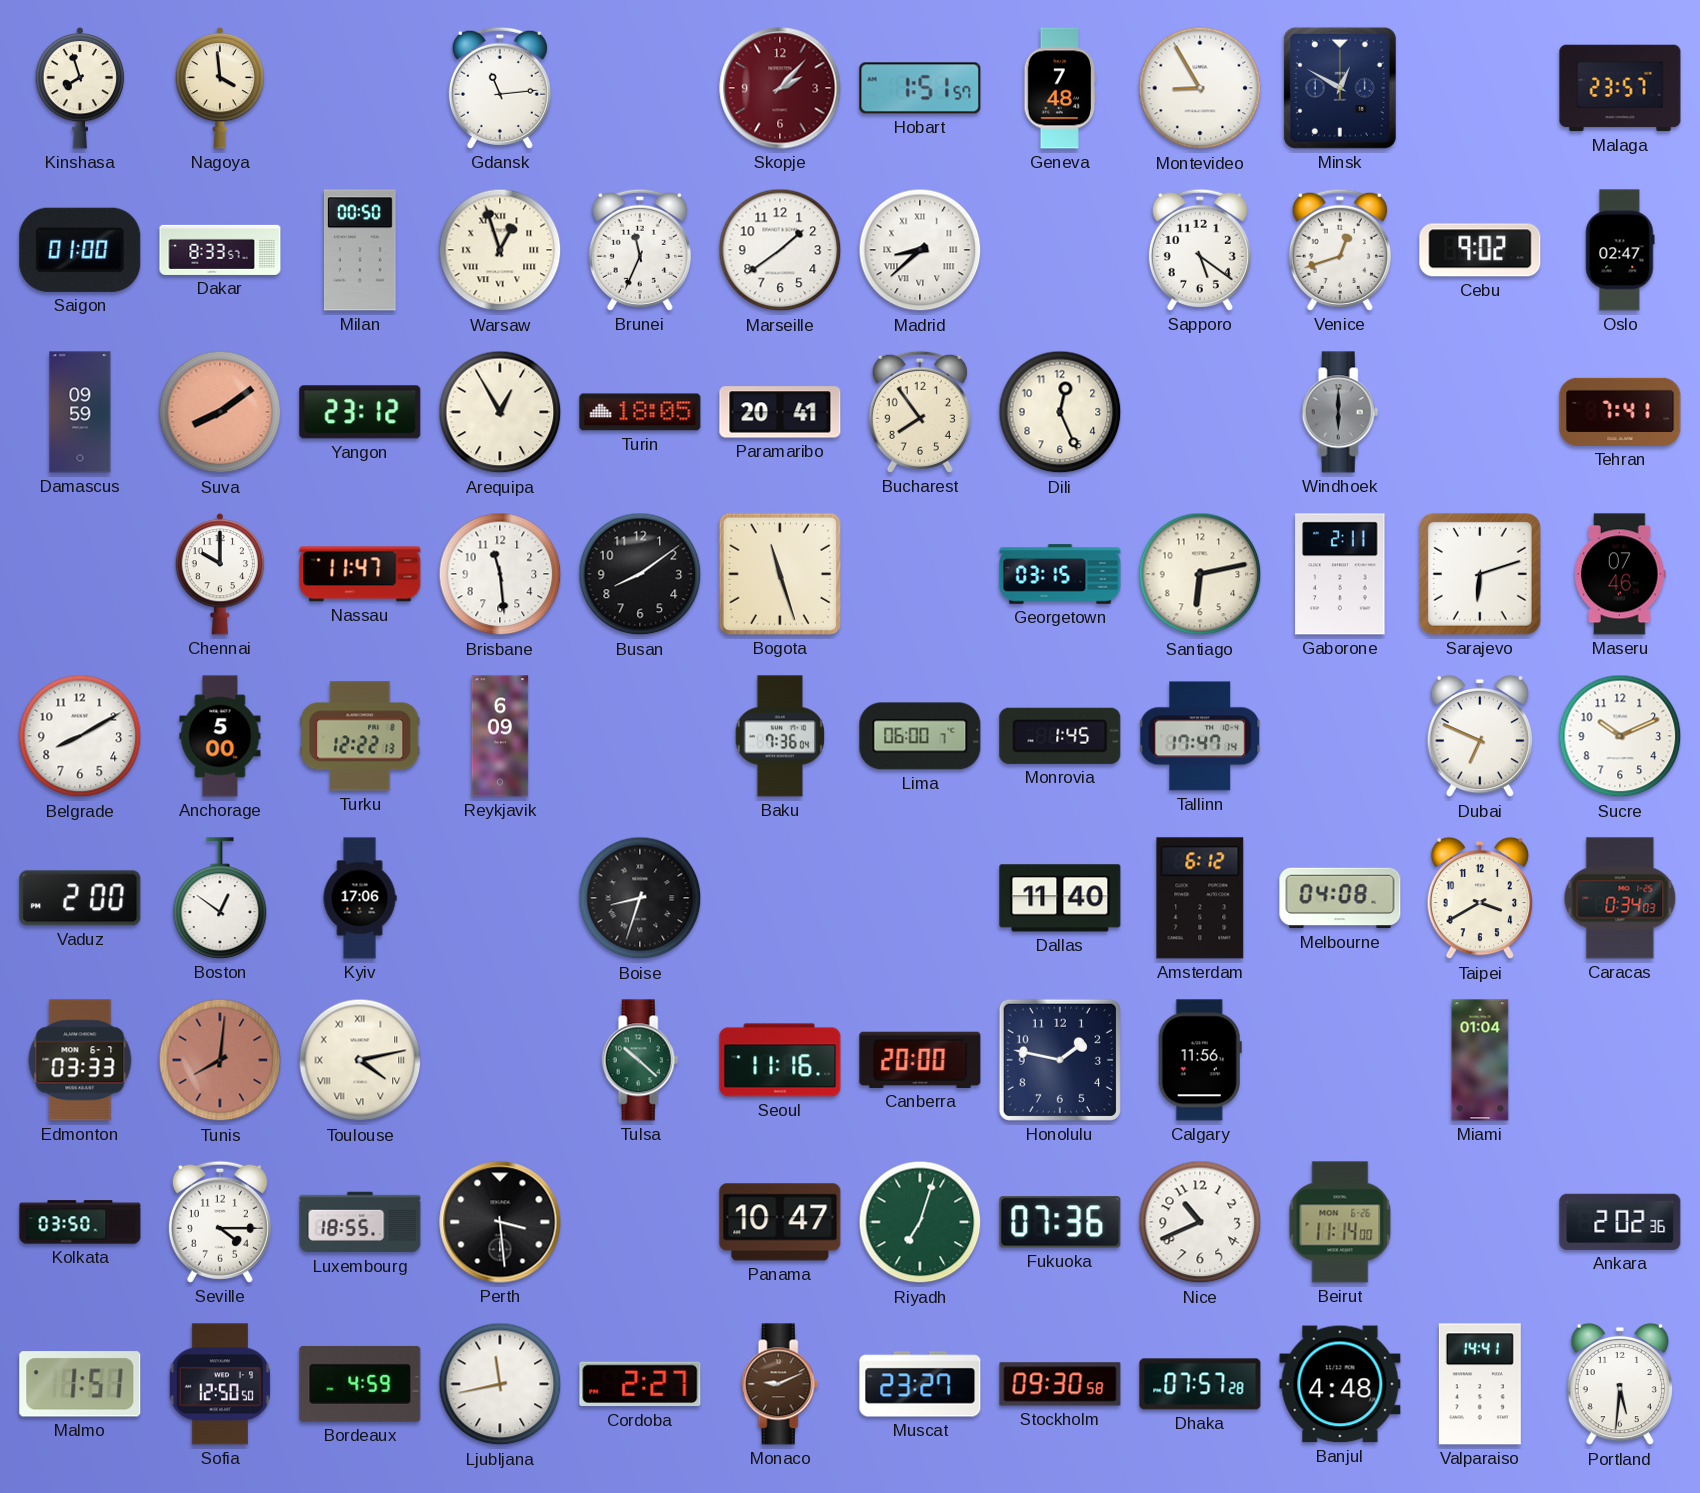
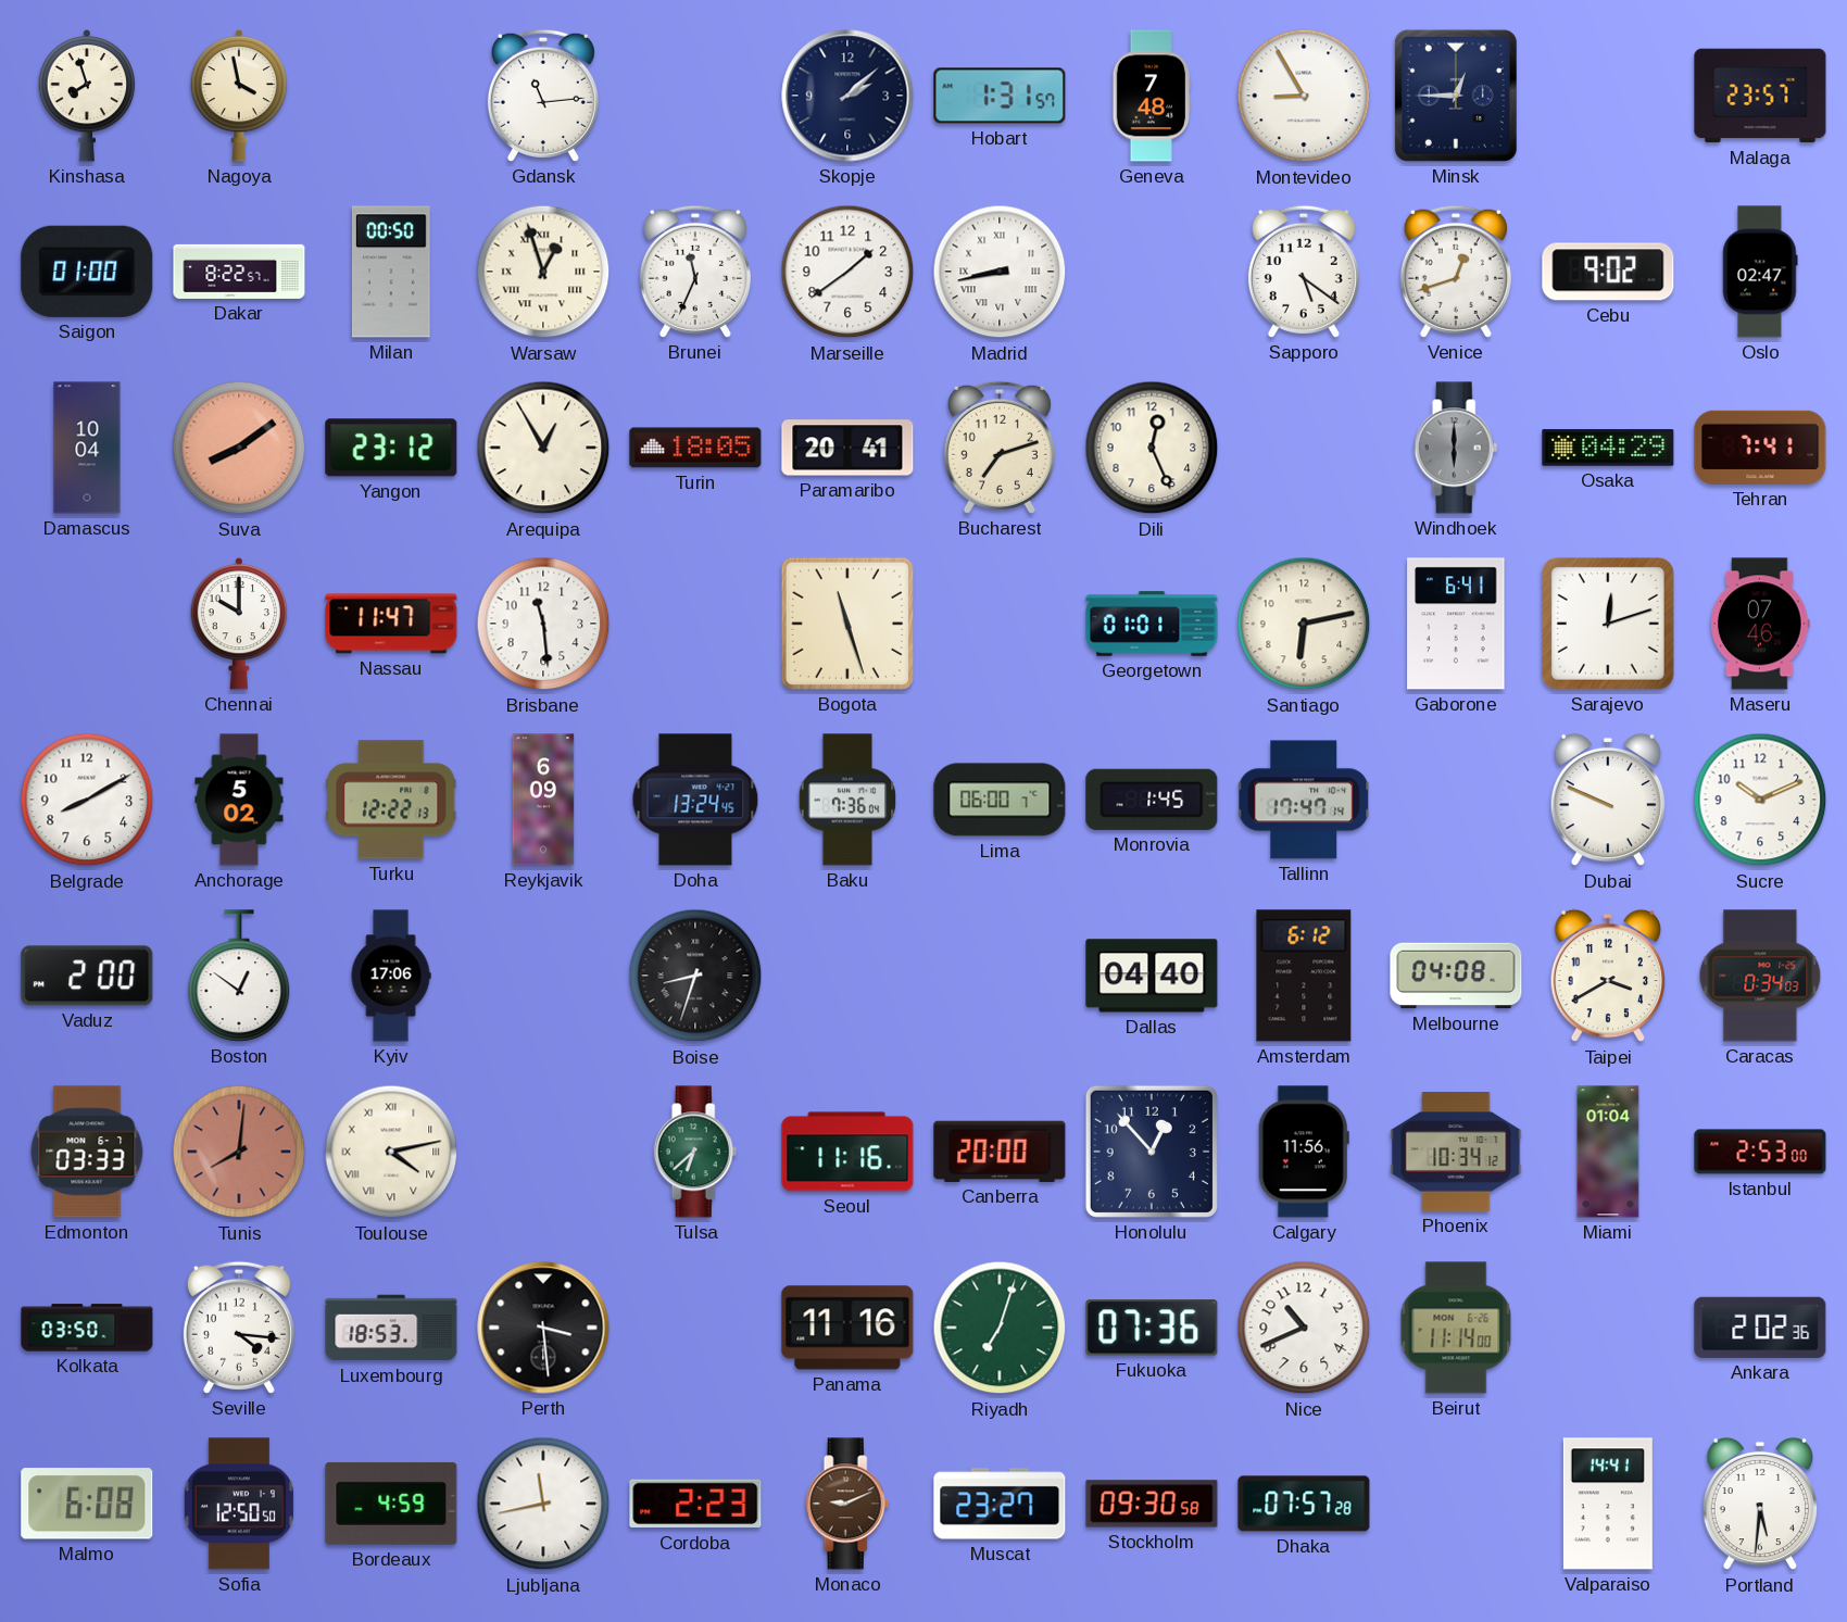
Nagoya: 3:59 -> 3:58 (239, 96)
Skopje: 2:07 -> 2:08 (847, 96)
Skopje dial: burgundy -> navy (847, 96)
Hobart: 1:51 -> 1:31 (1000, 96)
Minsk: 12:50 -> 12:45 (1456, 96)
Dakar: 8:33 -> 8:22 (239, 272)
Madrid: 8:38 -> 8:43 (1000, 272)
Damascus: 09:59 -> 10:04 (87, 448)
Bucharest: 7:54 -> 7:12 (1000, 448)
Osaka: none -> 04:29 (1608, 448)
Busan: 8:09 -> none (640, 574)
Georgetown: 03:15 -> 01:01 (1152, 624)
Gaborone: 2:11 -> 6:41 (1456, 624)
Sarajevo: 6:12 -> 12:12 (1608, 624)
Anchorage: 5:00 -> 5:02 (239, 800)
Doha: none -> 13:24 (695, 800)
Dubai: 6:49 -> 9:49 (1607, 800)
Dallas: 11:40 -> 04:40 (1152, 976)
Tulsa: 10:22 -> 6:38 (695, 1152)
Honolulu: 1:47 -> 12:53 (1152, 1152)
Phoenix: none -> 10:34 (1456, 1152)
Istanbul: none -> 2:53 (1760, 1152)
Seville: 4:15 -> 4:16 (239, 1328)
Luxembourg: 18:55 -> 18:53 (391, 1328)
Panama: 10:47 -> 11:16 (847, 1328)
Malmo: 1:51 -> 6:08 (87, 1504)
Cordoba: 2:27 -> 2:23 (695, 1504)
Banjul: 4:48 -> none (1340, 1384)
